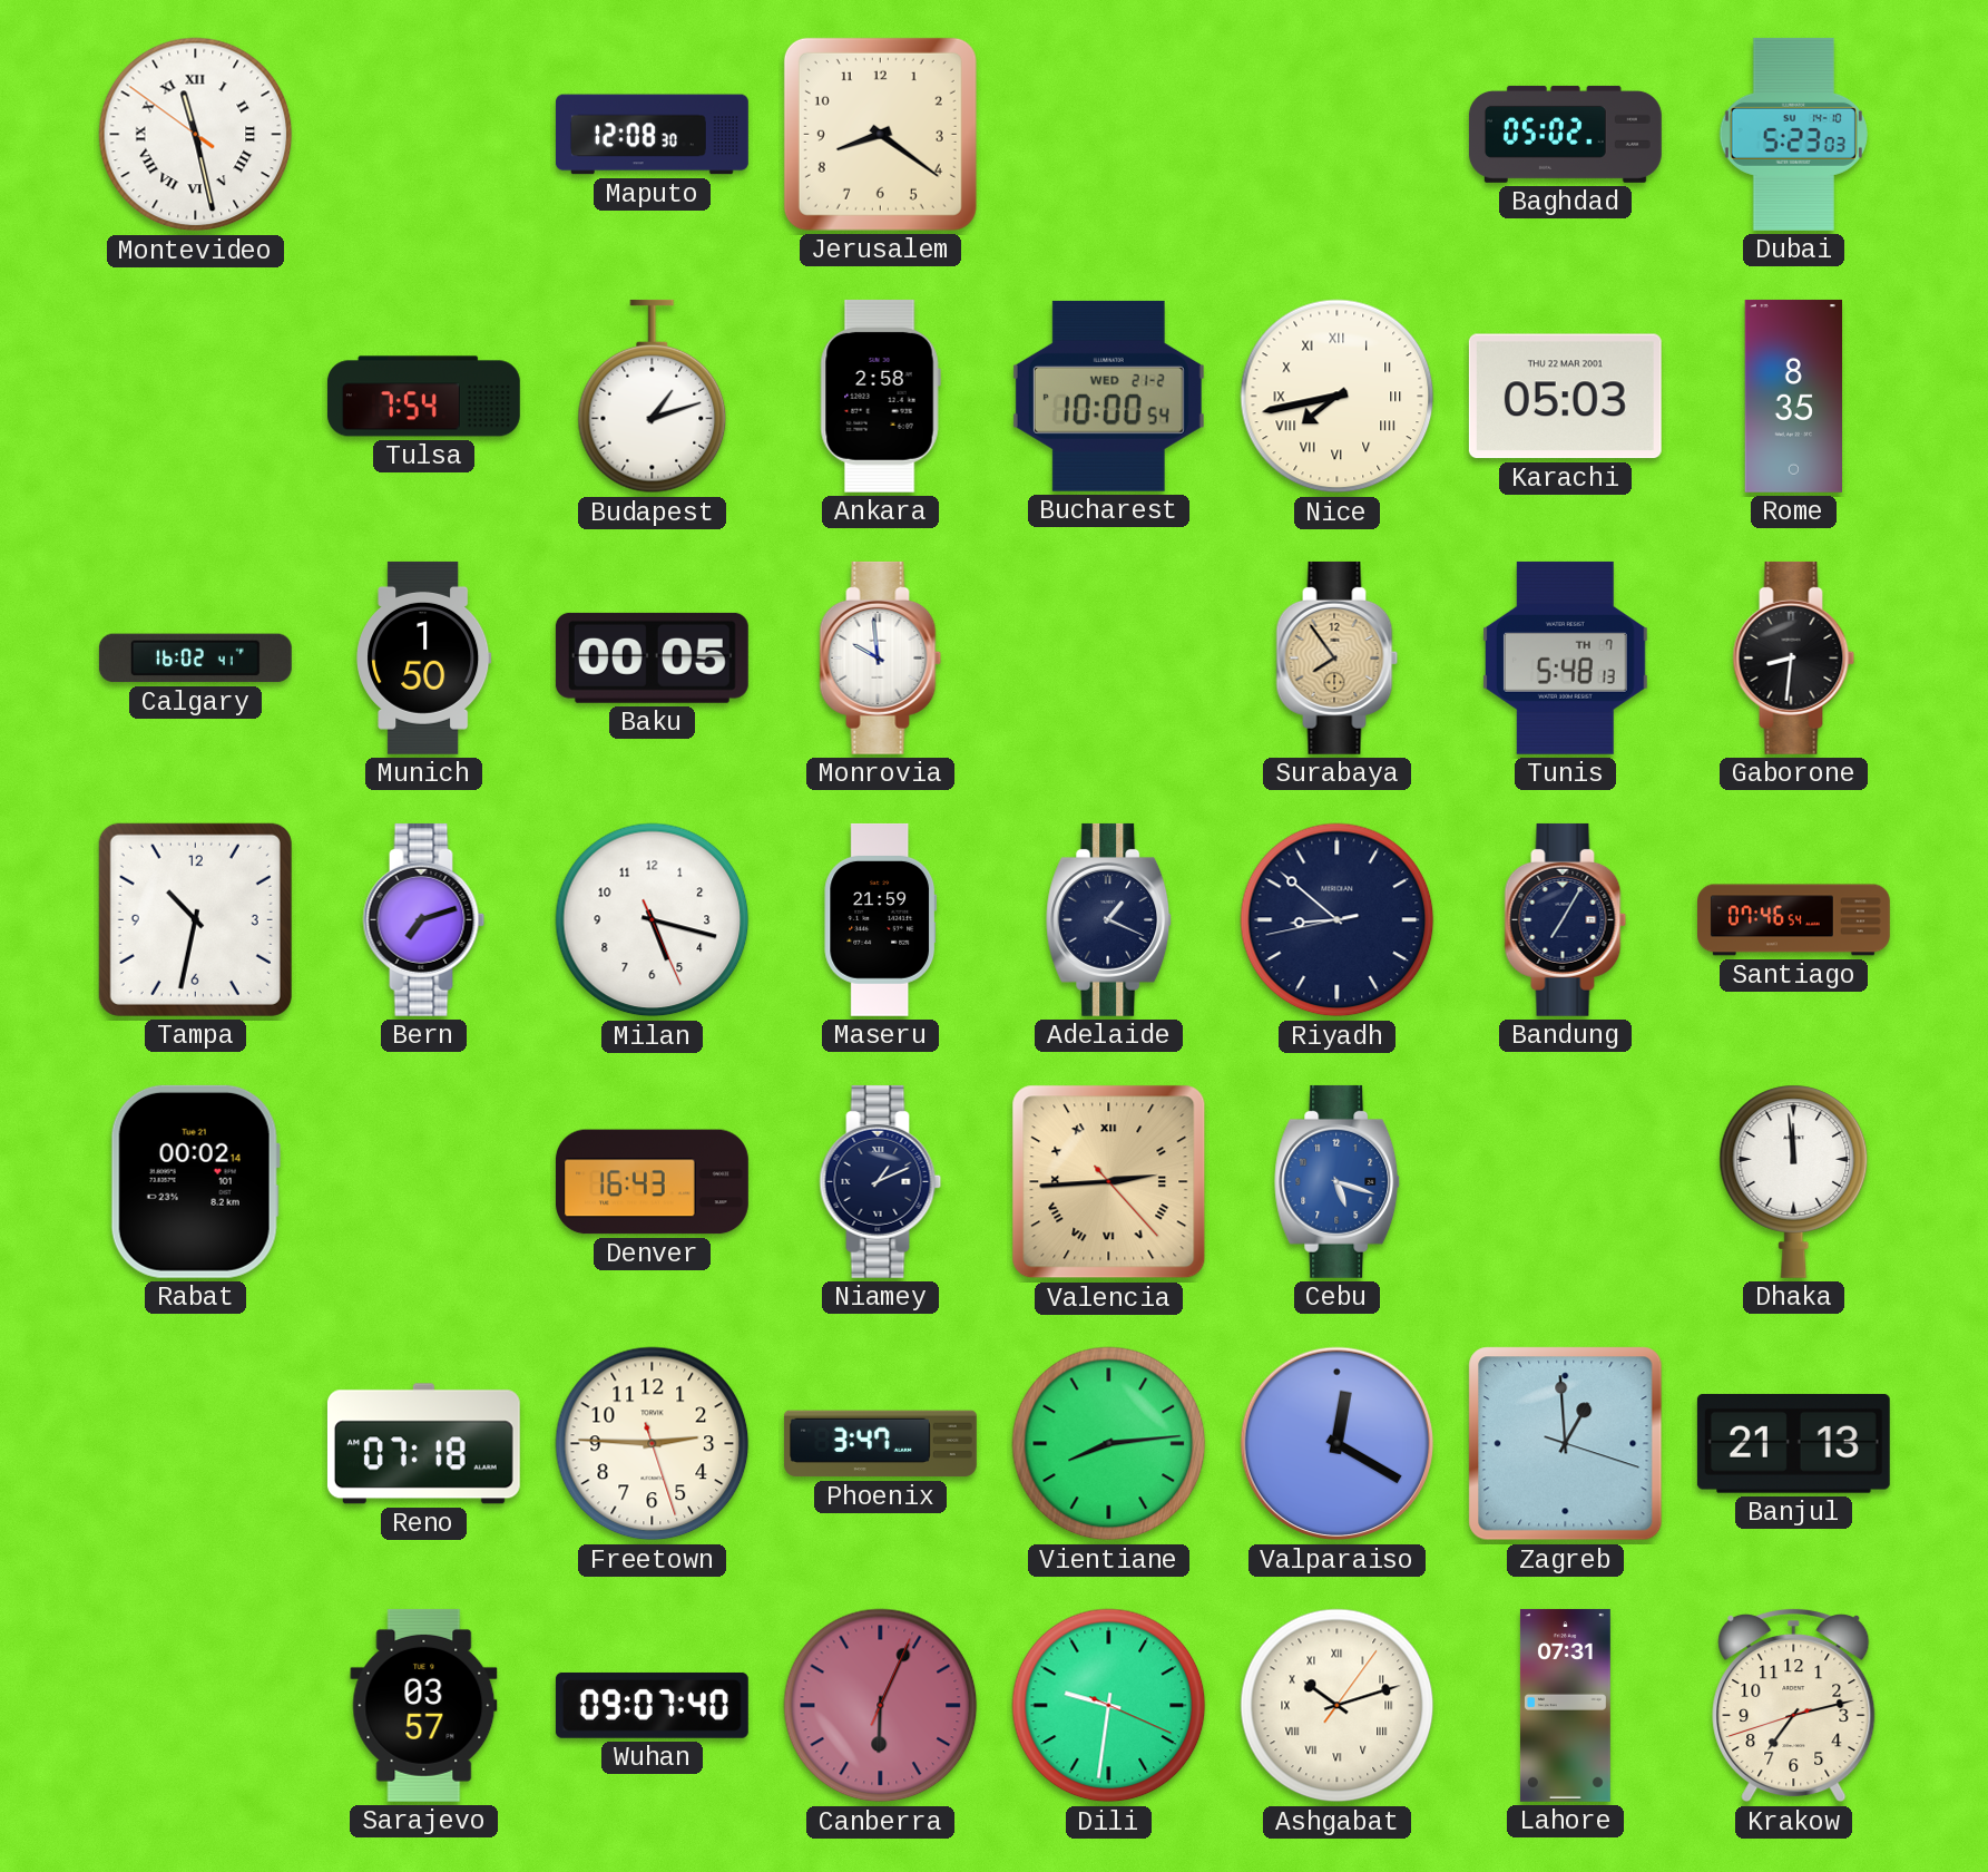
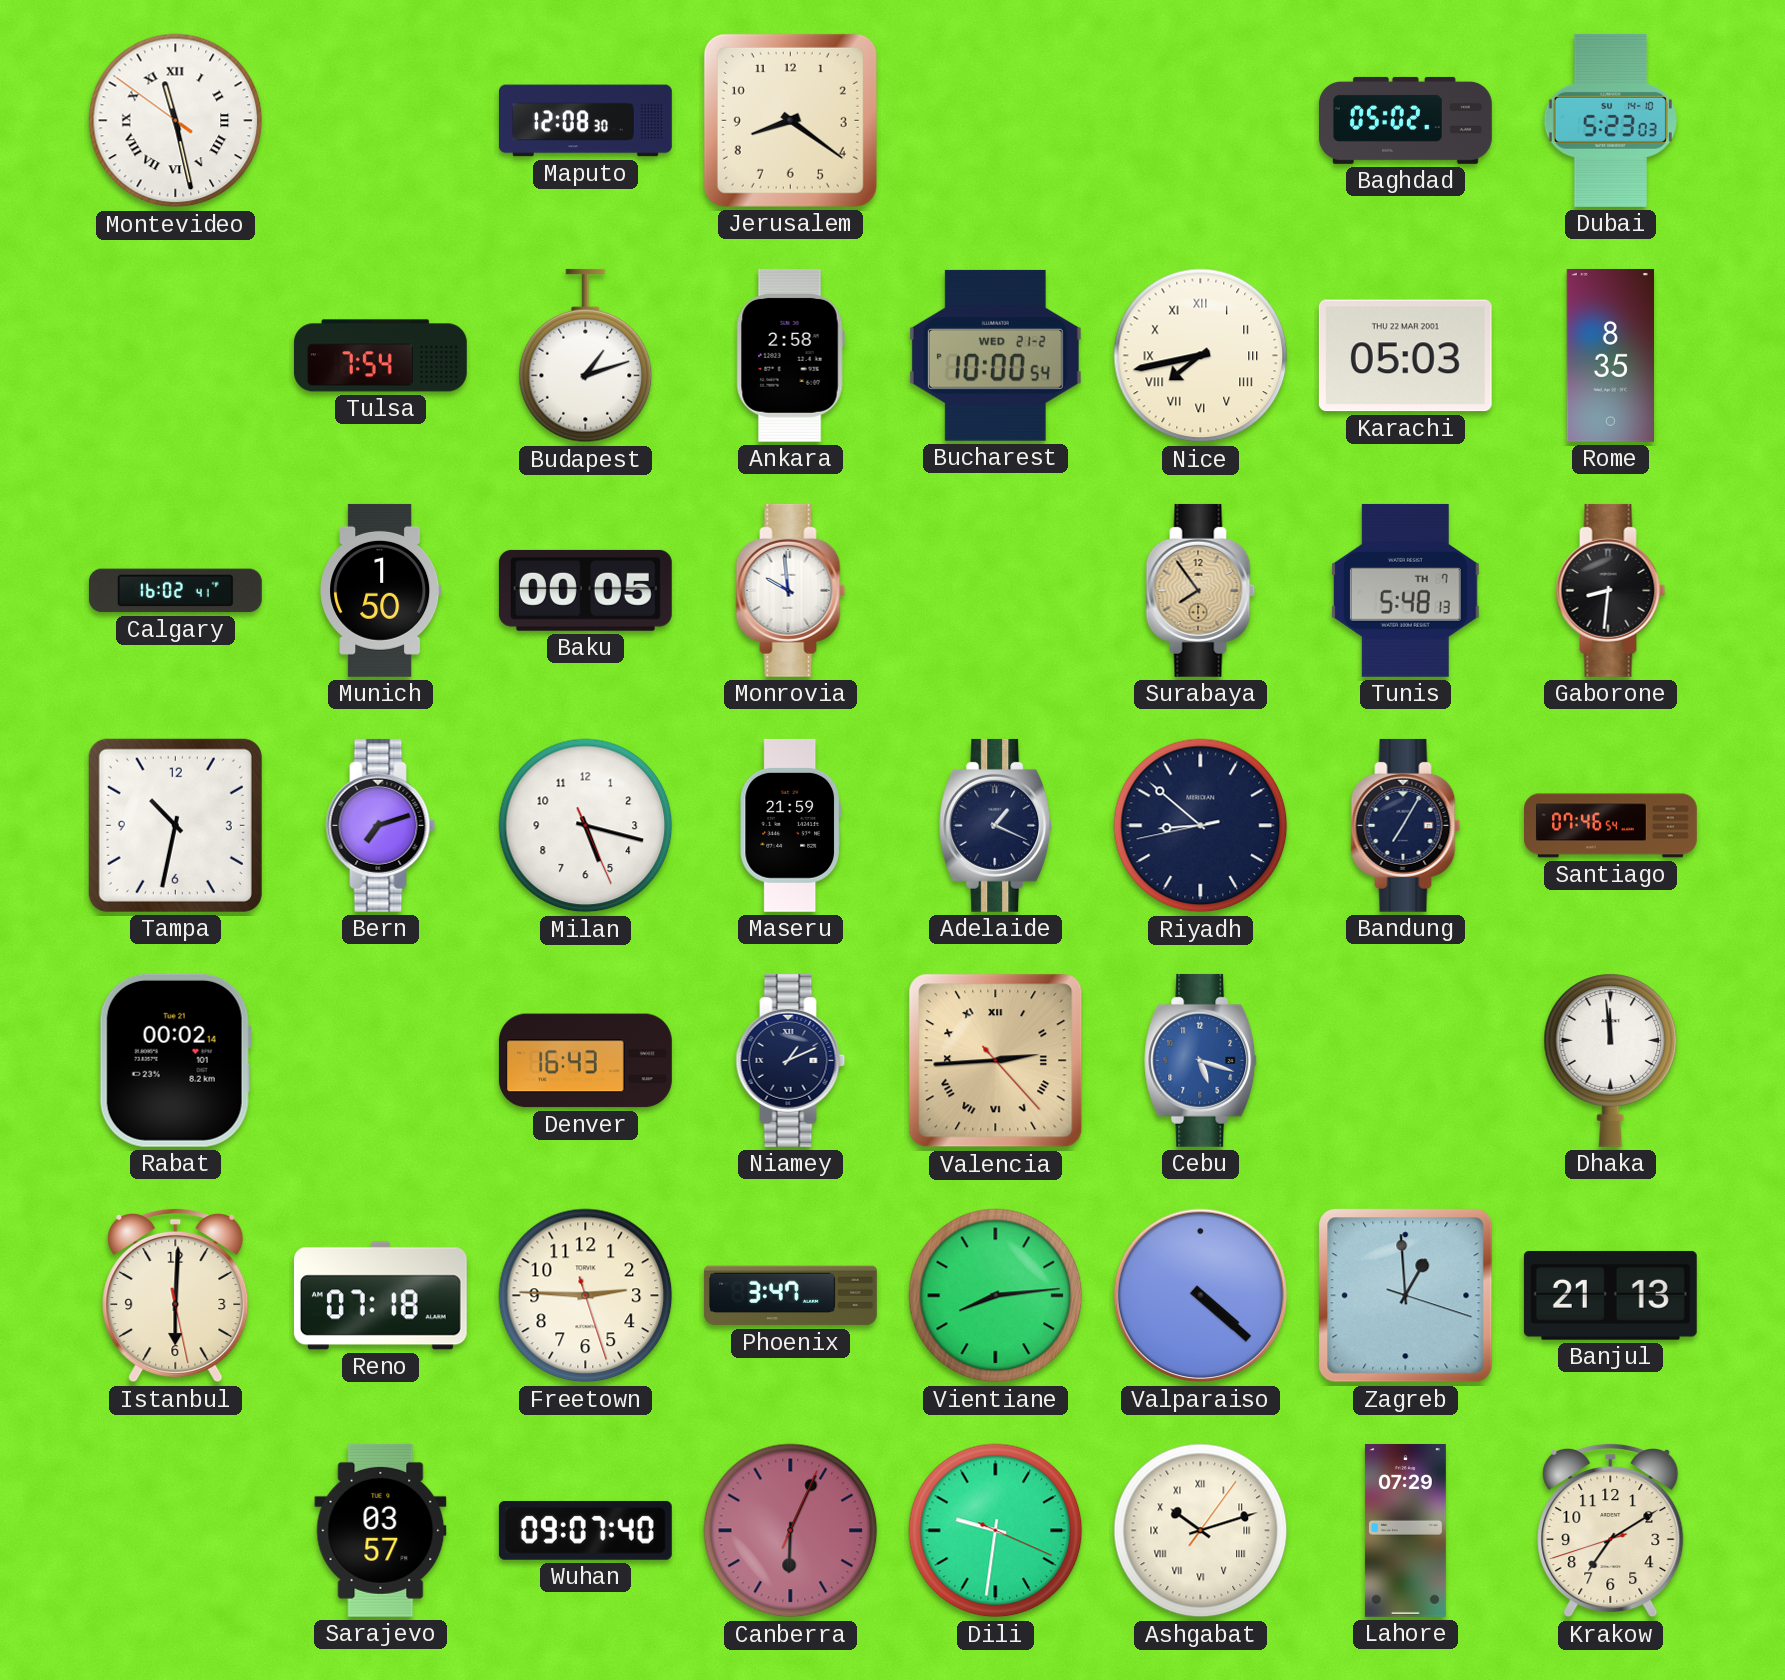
Istanbul: none -> 6:00 (176, 1295)
Valparaiso: 12:20 -> 4:22 (1201, 1296)
Lahore: 07:31 -> 07:29 (1405, 1530)
Krakow: 7:12 -> 7:09 (1611, 1530)
